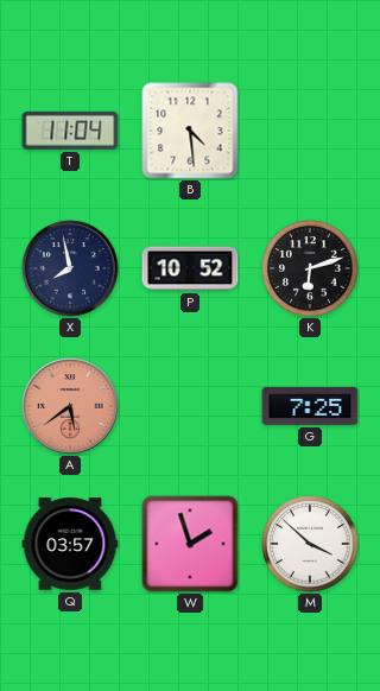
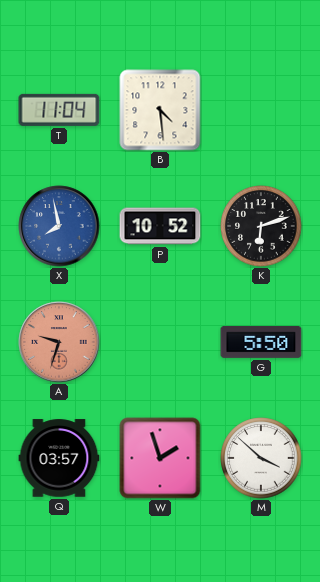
X dial: navy -> blue (59, 226)
A: 5:39 -> 9:33 (59, 342)
G: 7:25 -> 5:50 (261, 342)
